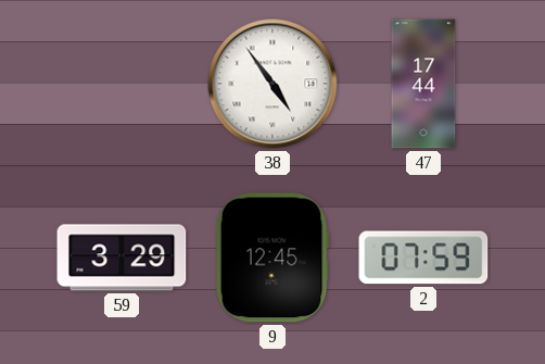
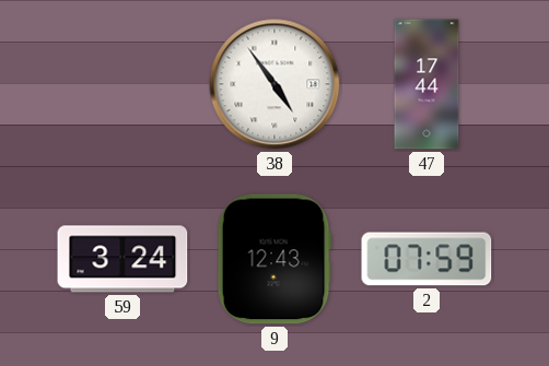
59: 3:29 -> 3:24 (122, 259)
9: 12:45 -> 12:43 (274, 259)
